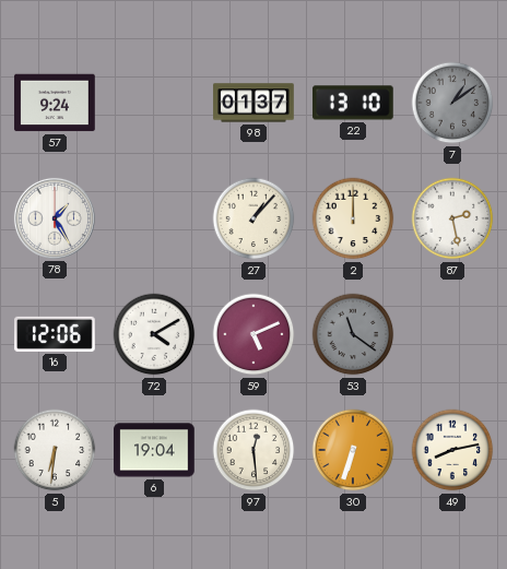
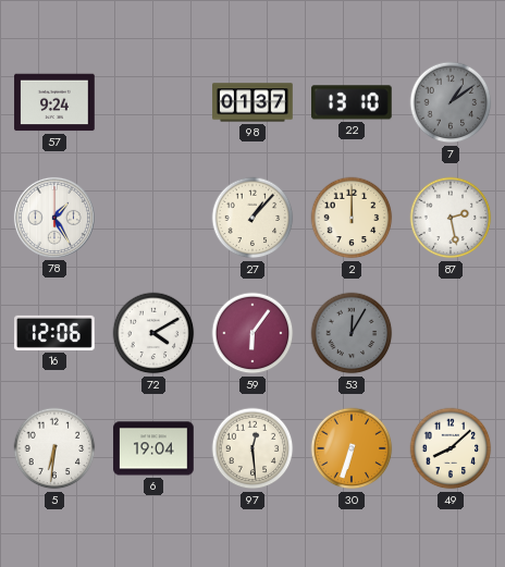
59: 5:11 -> 6:06 (253, 333)
53: 11:21 -> 12:05 (352, 333)
49: 8:13 -> 8:08 (451, 448)
